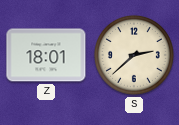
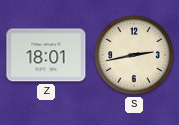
S: 2:38 -> 2:43 (134, 55)
